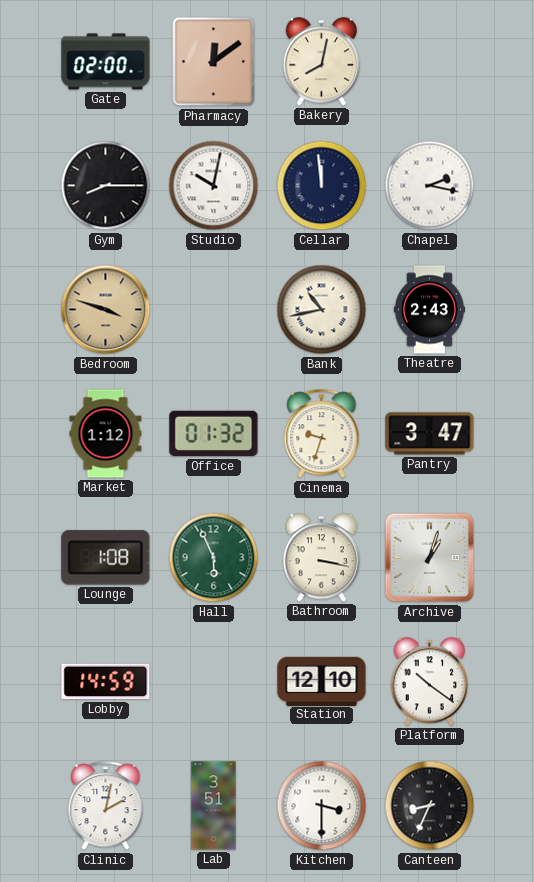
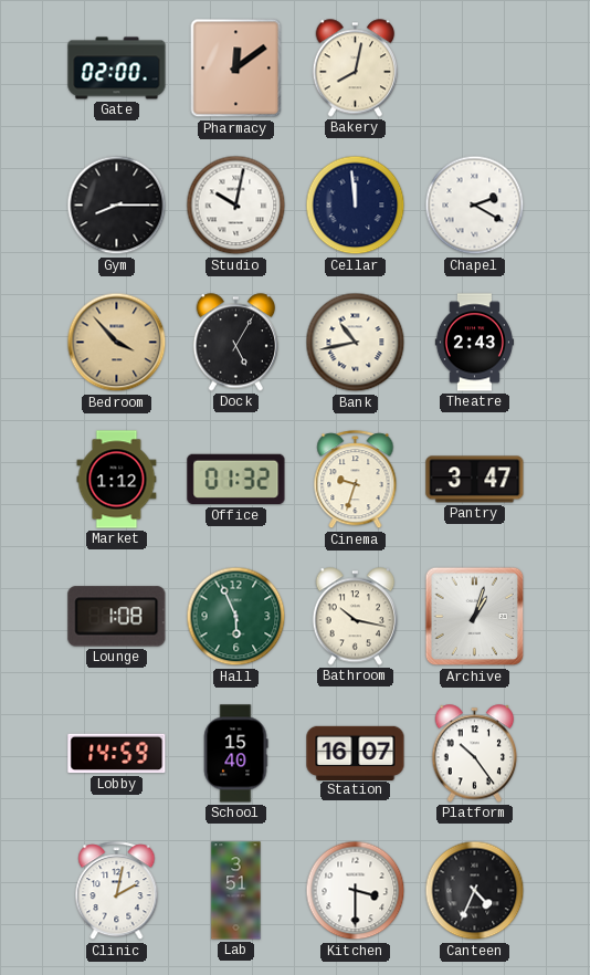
Chapel: 2:17 -> 2:20 (475, 206)
Bedroom: 3:48 -> 3:53 (117, 343)
Dock: none -> 5:05 (236, 343)
Bathroom: 3:17 -> 10:17 (356, 617)
School: none -> 15:40 (235, 754)
Station: 12:10 -> 16:07 (356, 753)
Platform: 10:21 -> 10:24 (475, 754)
Canteen: 8:34 -> 4:34 (475, 891)
